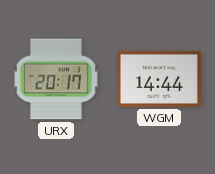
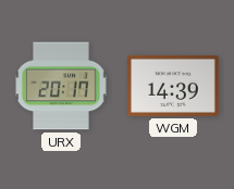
WGM: 14:44 -> 14:39 (174, 86)
